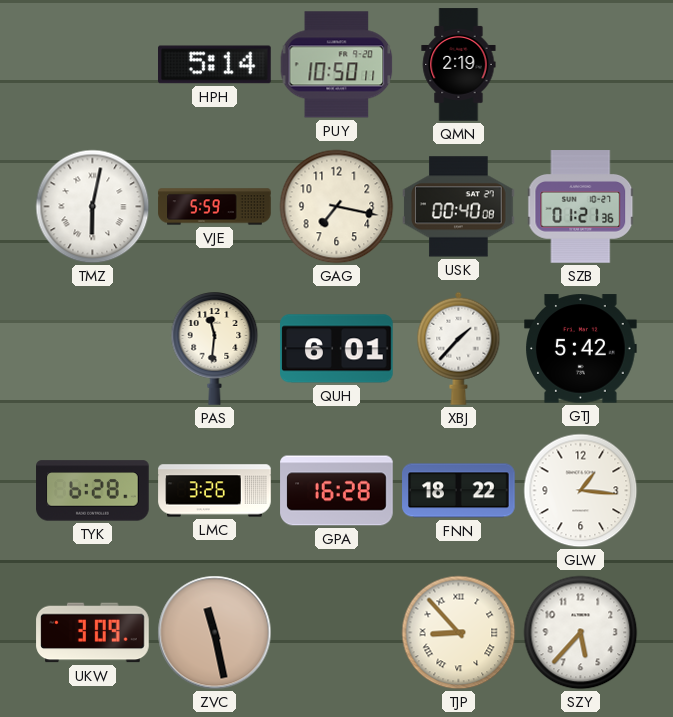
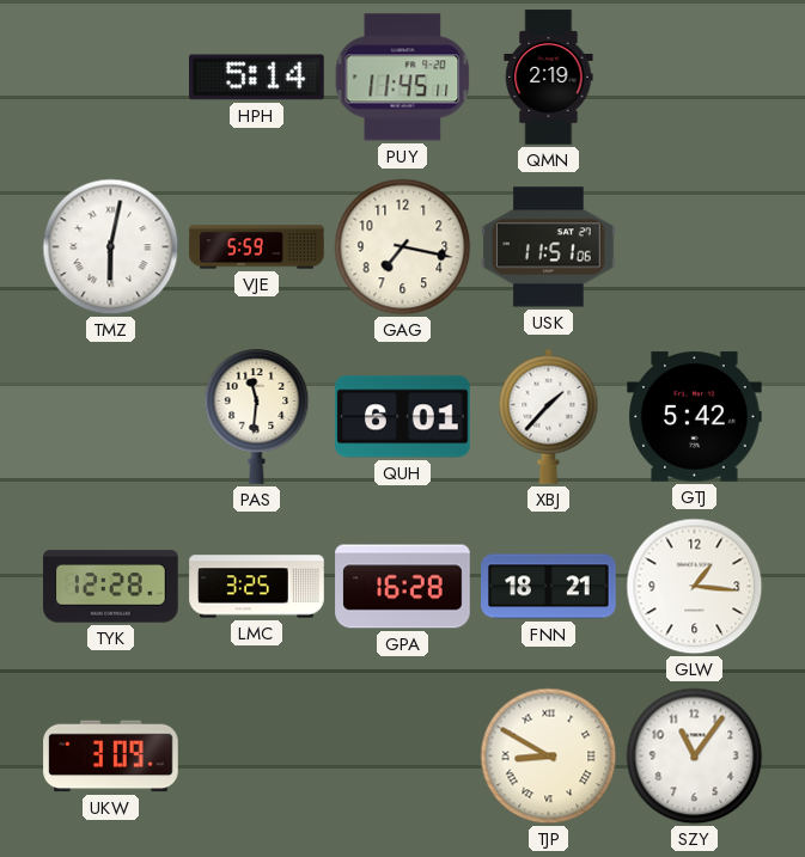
PUY: 10:50 -> 11:45 (403, 78)
USK: 00:40 -> 11:51 (549, 247)
SZB: 01:21 -> none (581, 207)
TYK: 6:28 -> 12:28 (111, 587)
LMC: 3:26 -> 3:25 (257, 587)
FNN: 18:22 -> 18:21 (549, 587)
ZVC: 11:28 -> none (215, 633)
TJP: 8:53 -> 8:50 (549, 757)
SZY: 5:37 -> 11:06 (695, 757)
